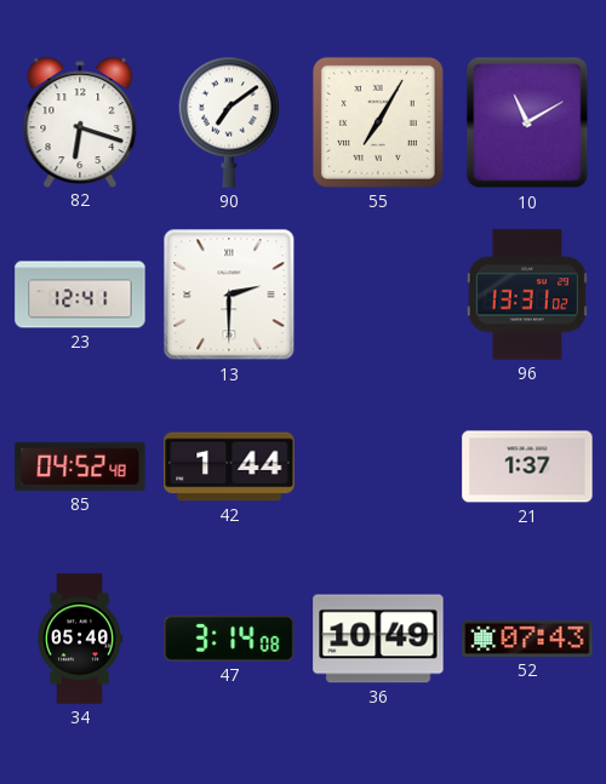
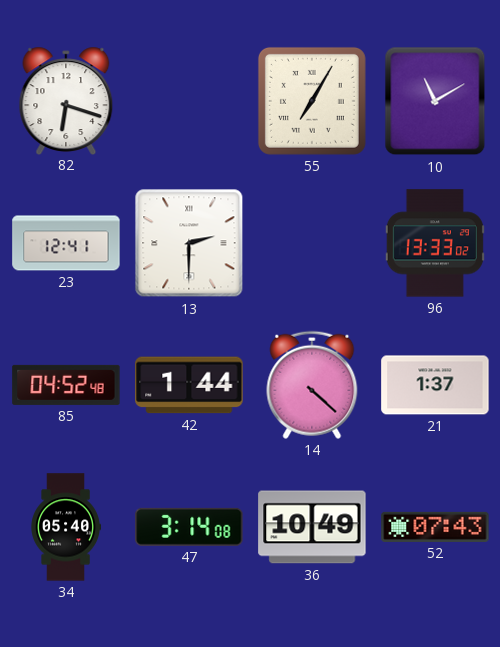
90: 7:09 -> none (229, 122)
96: 13:31 -> 13:33 (435, 243)
14: none -> 4:22 (312, 385)
